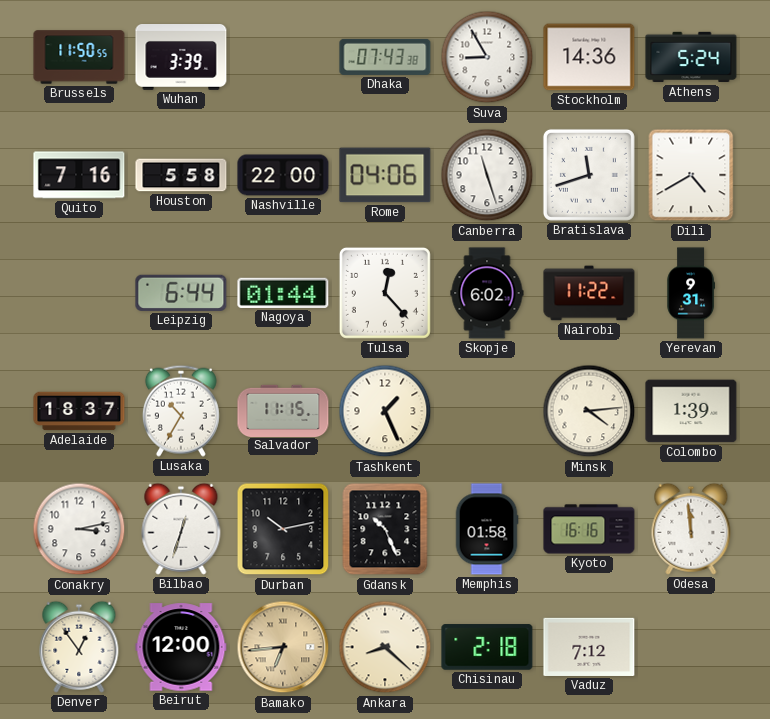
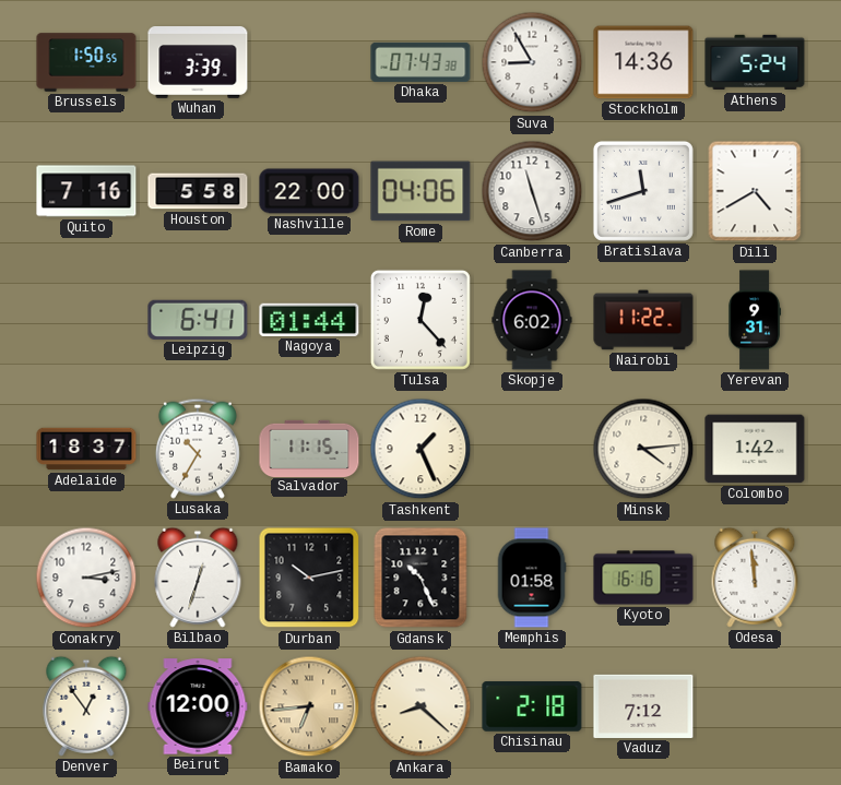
Brussels: 11:50 -> 1:50 (86, 62)
Leipzig: 6:44 -> 6:41 (198, 320)
Colombo: 1:39 -> 1:42 (755, 449)
